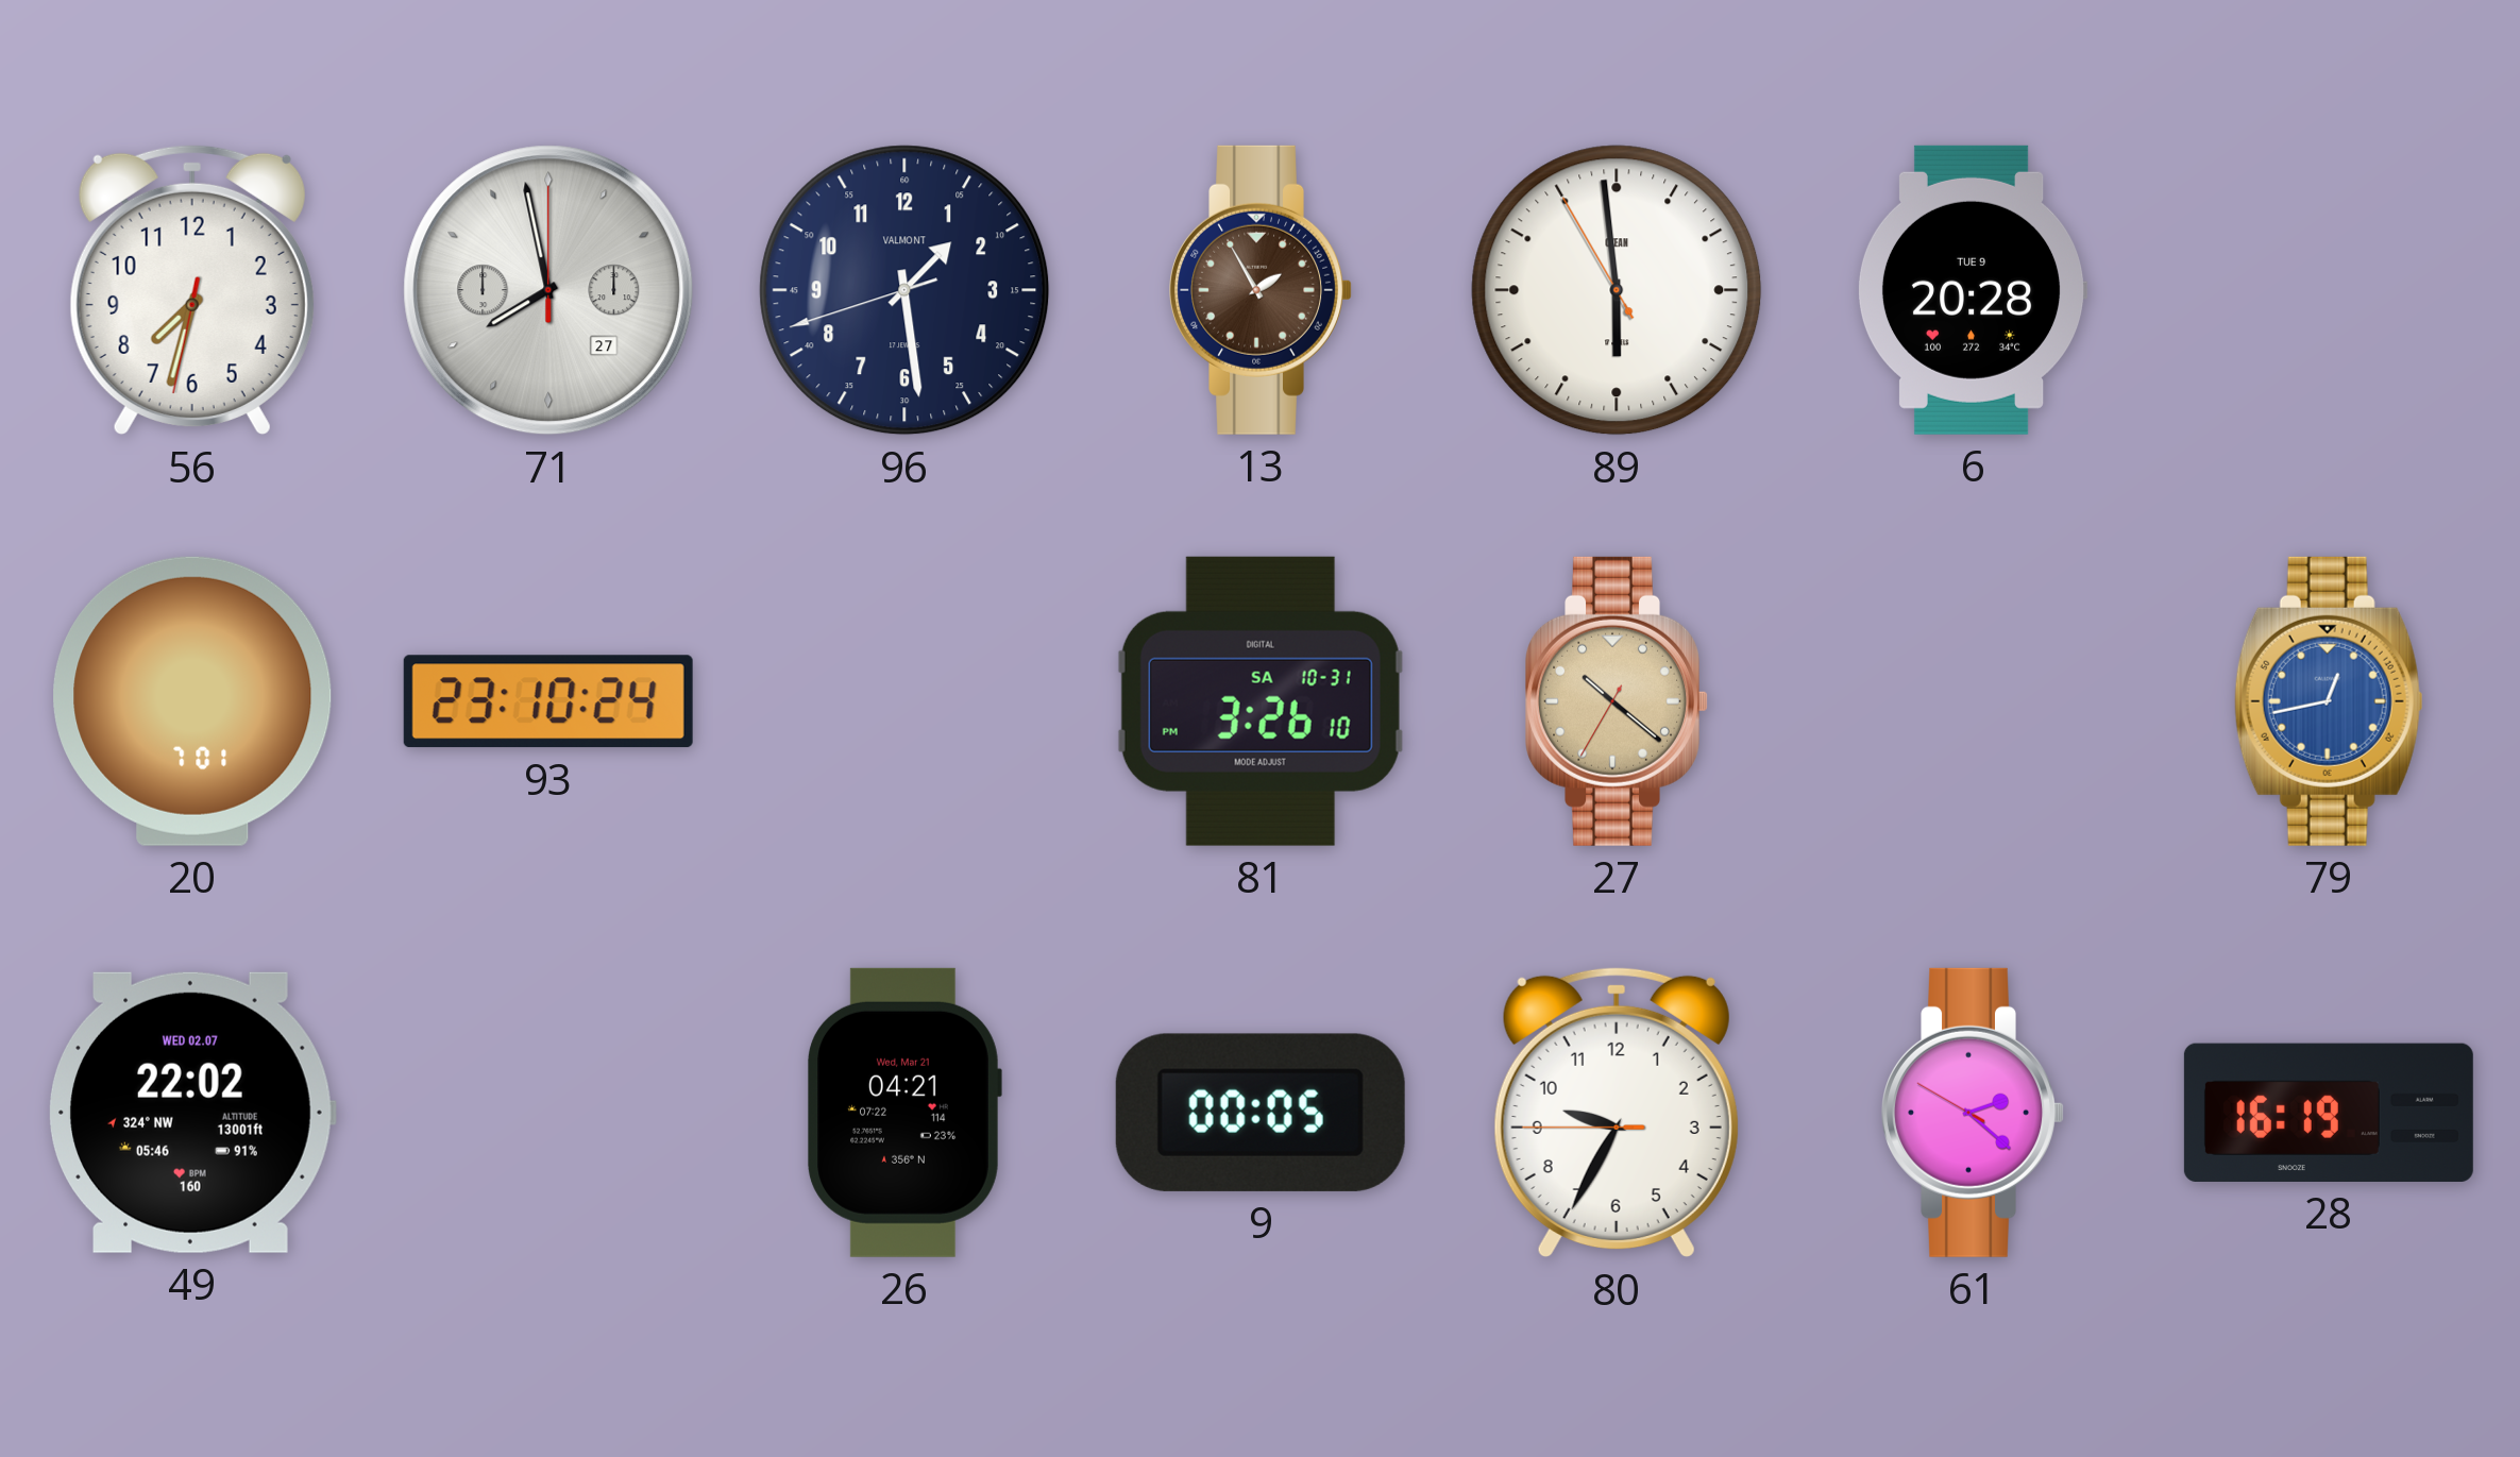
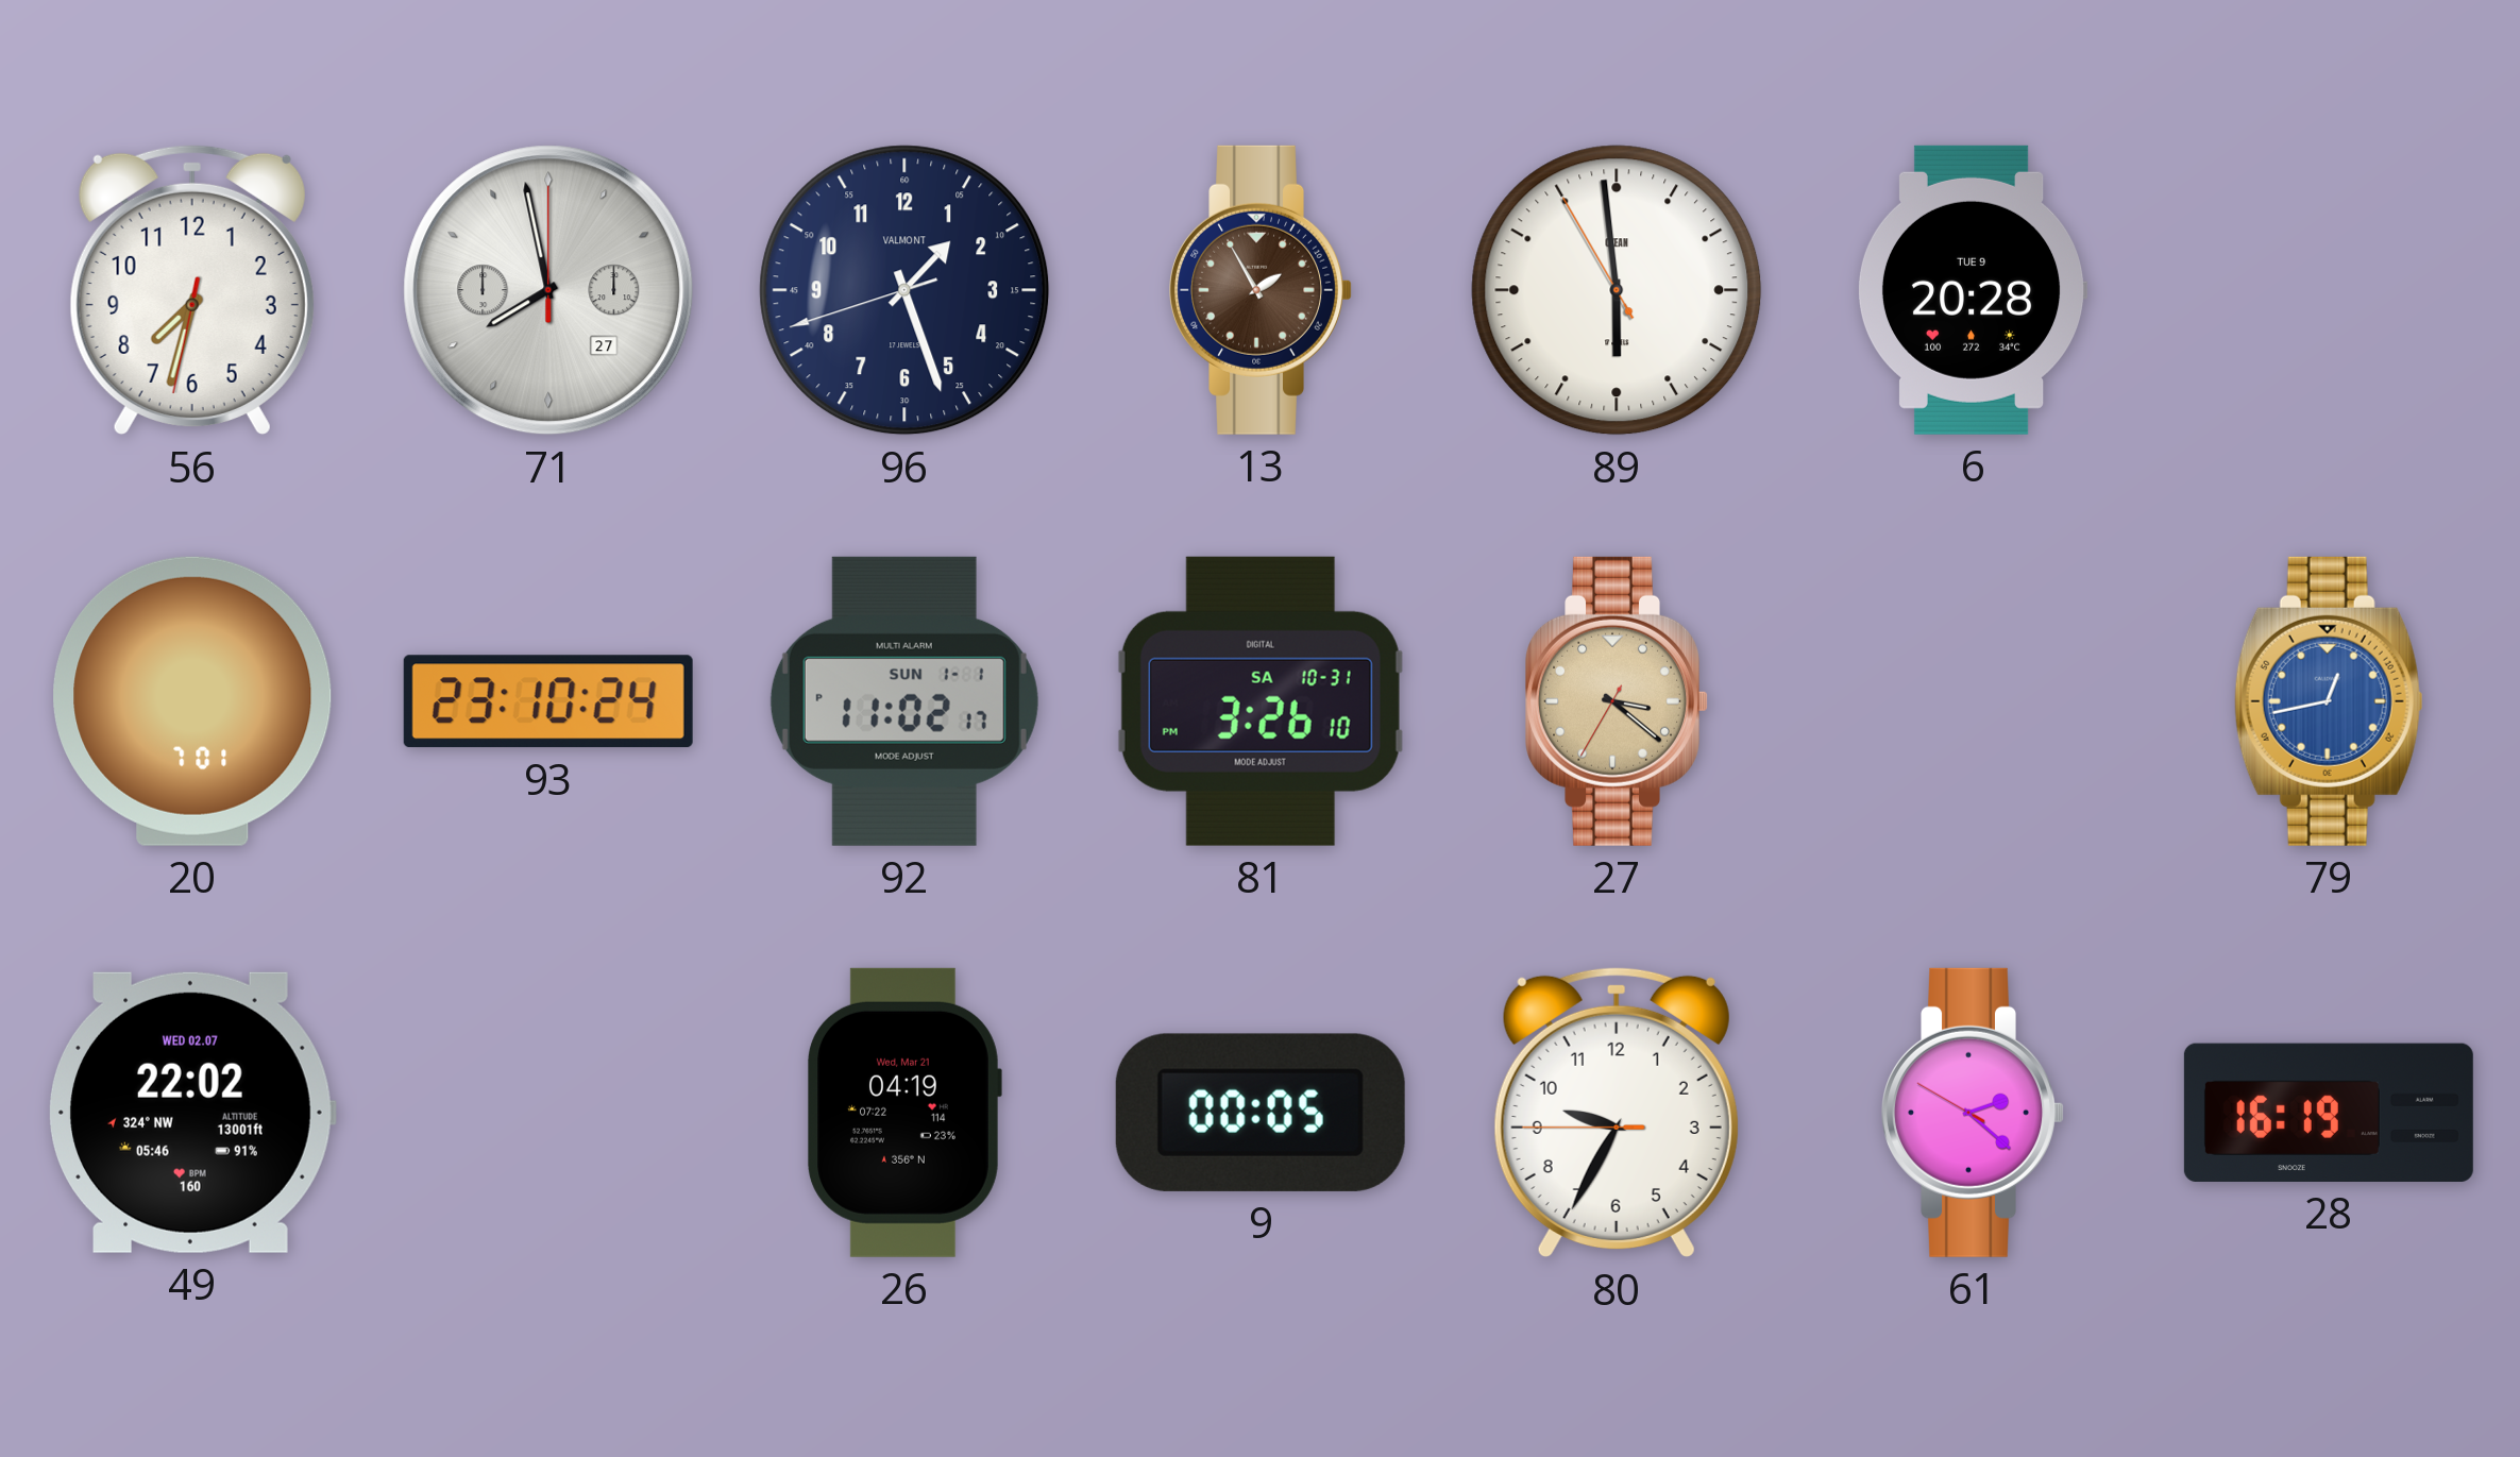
96: 1:28 -> 1:26 (904, 290)
92: none -> 11:02 (904, 701)
27: 10:21 -> 3:21 (1617, 701)
26: 04:21 -> 04:19 (904, 1113)
